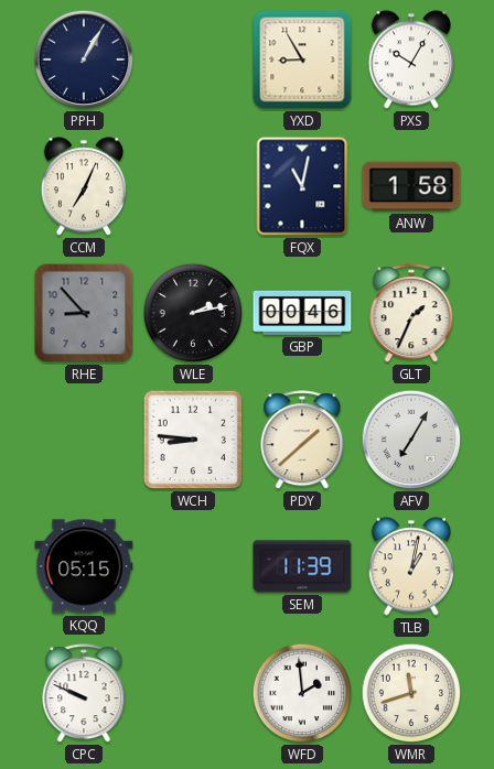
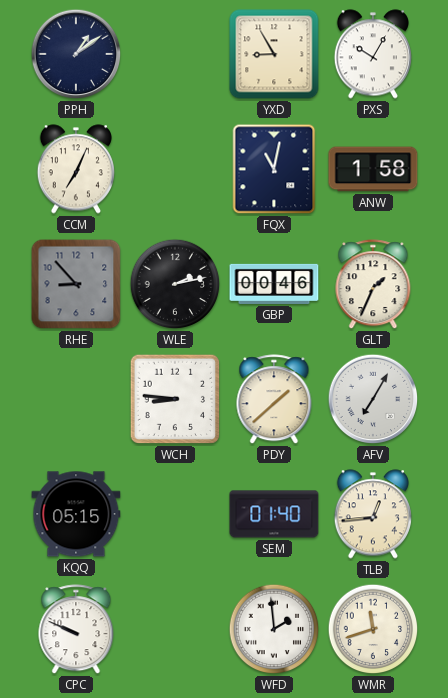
PPH: 1:05 -> 1:09 (76, 54)
SEM: 11:39 -> 01:40 (274, 514)
TLB: 1:02 -> 12:44 (373, 514)
